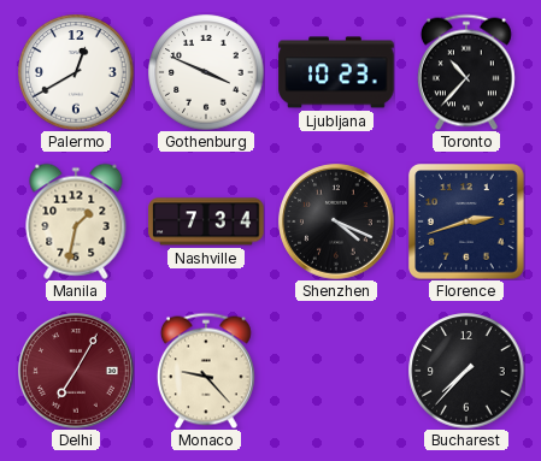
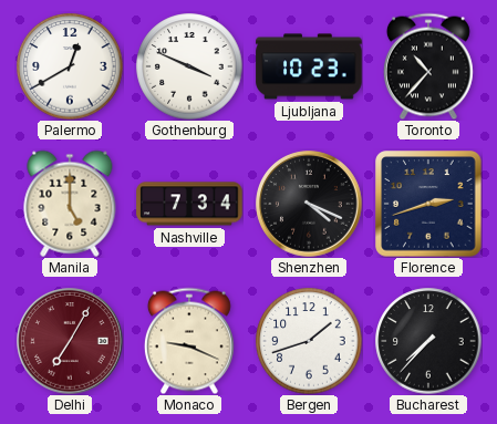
Manila: 1:32 -> 5:00 (70, 204)
Monaco: 9:23 -> 9:19 (189, 341)
Bergen: none -> 1:42 (309, 341)
